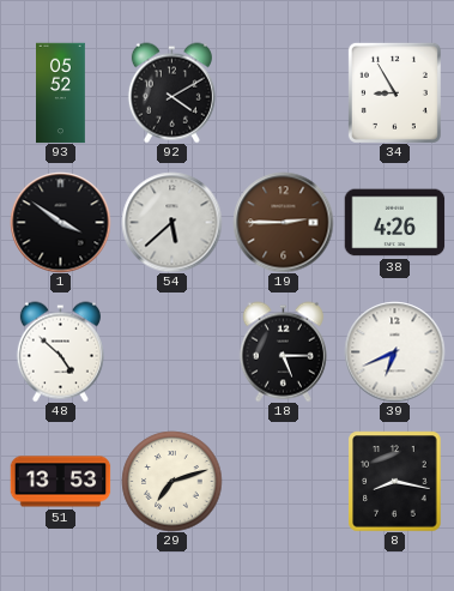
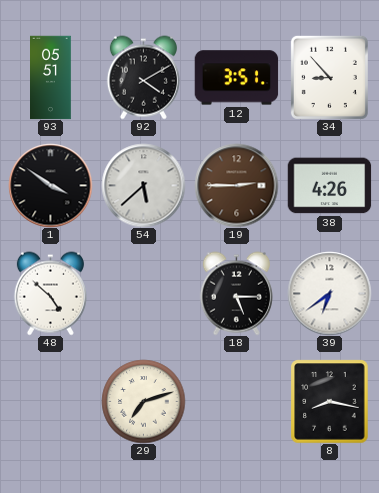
93: 05:52 -> 05:51 (51, 77)
12: none -> 3:51 (236, 78)
34: 8:55 -> 8:53 (329, 77)
39: 6:41 -> 6:39 (329, 293)
51: 13:53 -> none (60, 482)
